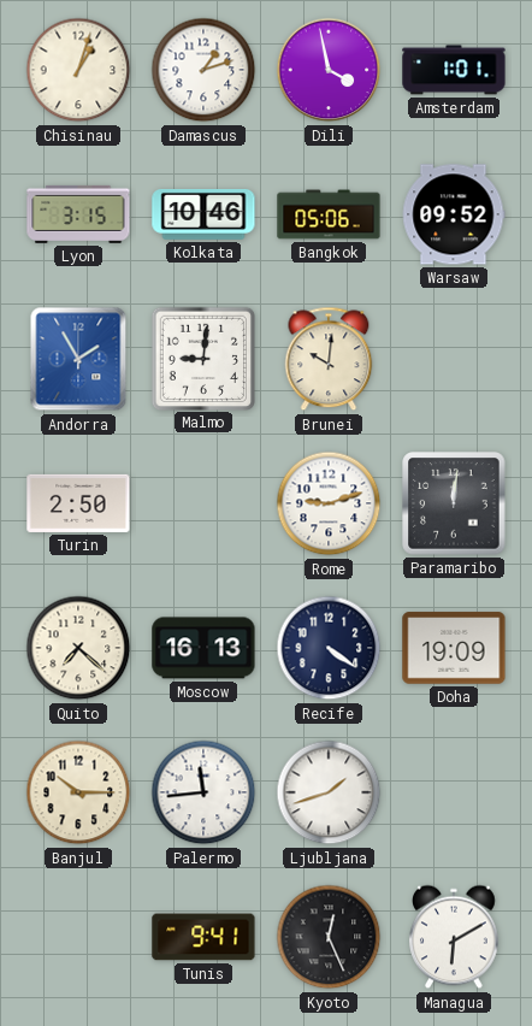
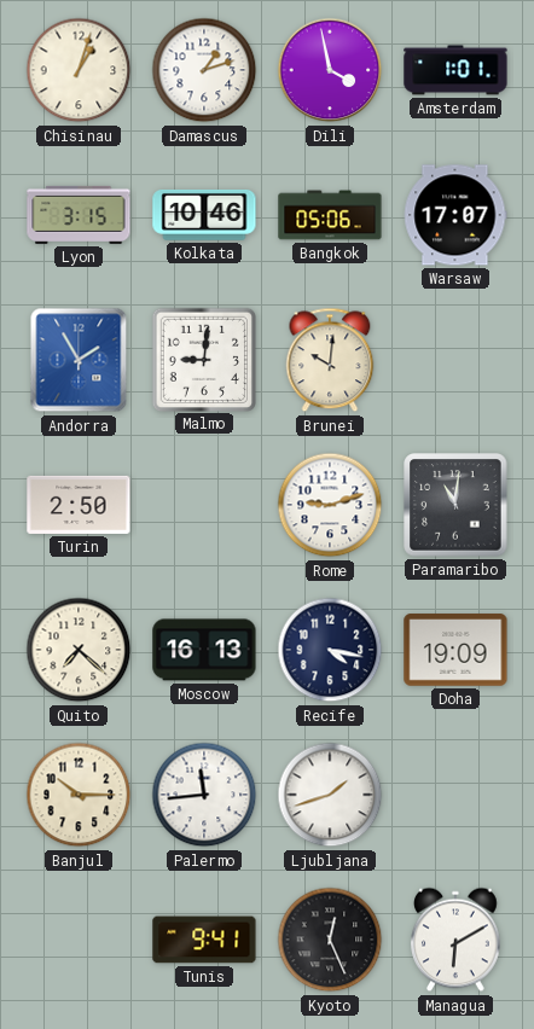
Warsaw: 09:52 -> 17:07 (455, 215)
Paramaribo: 12:01 -> 11:01 (455, 505)
Recife: 4:21 -> 4:17 (330, 650)
